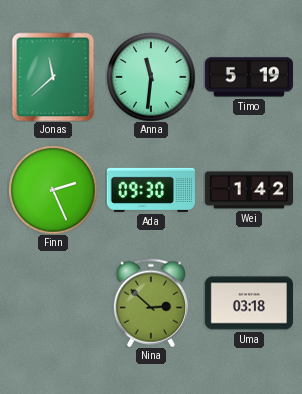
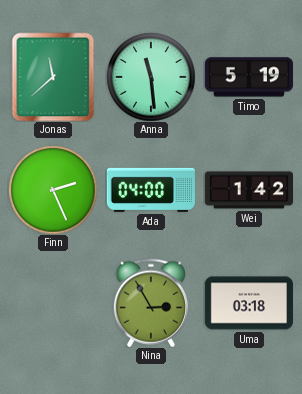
Anna: 11:31 -> 11:29 (151, 77)
Ada: 09:30 -> 04:00 (151, 190)
Nina: 2:52 -> 2:55 (151, 303)
